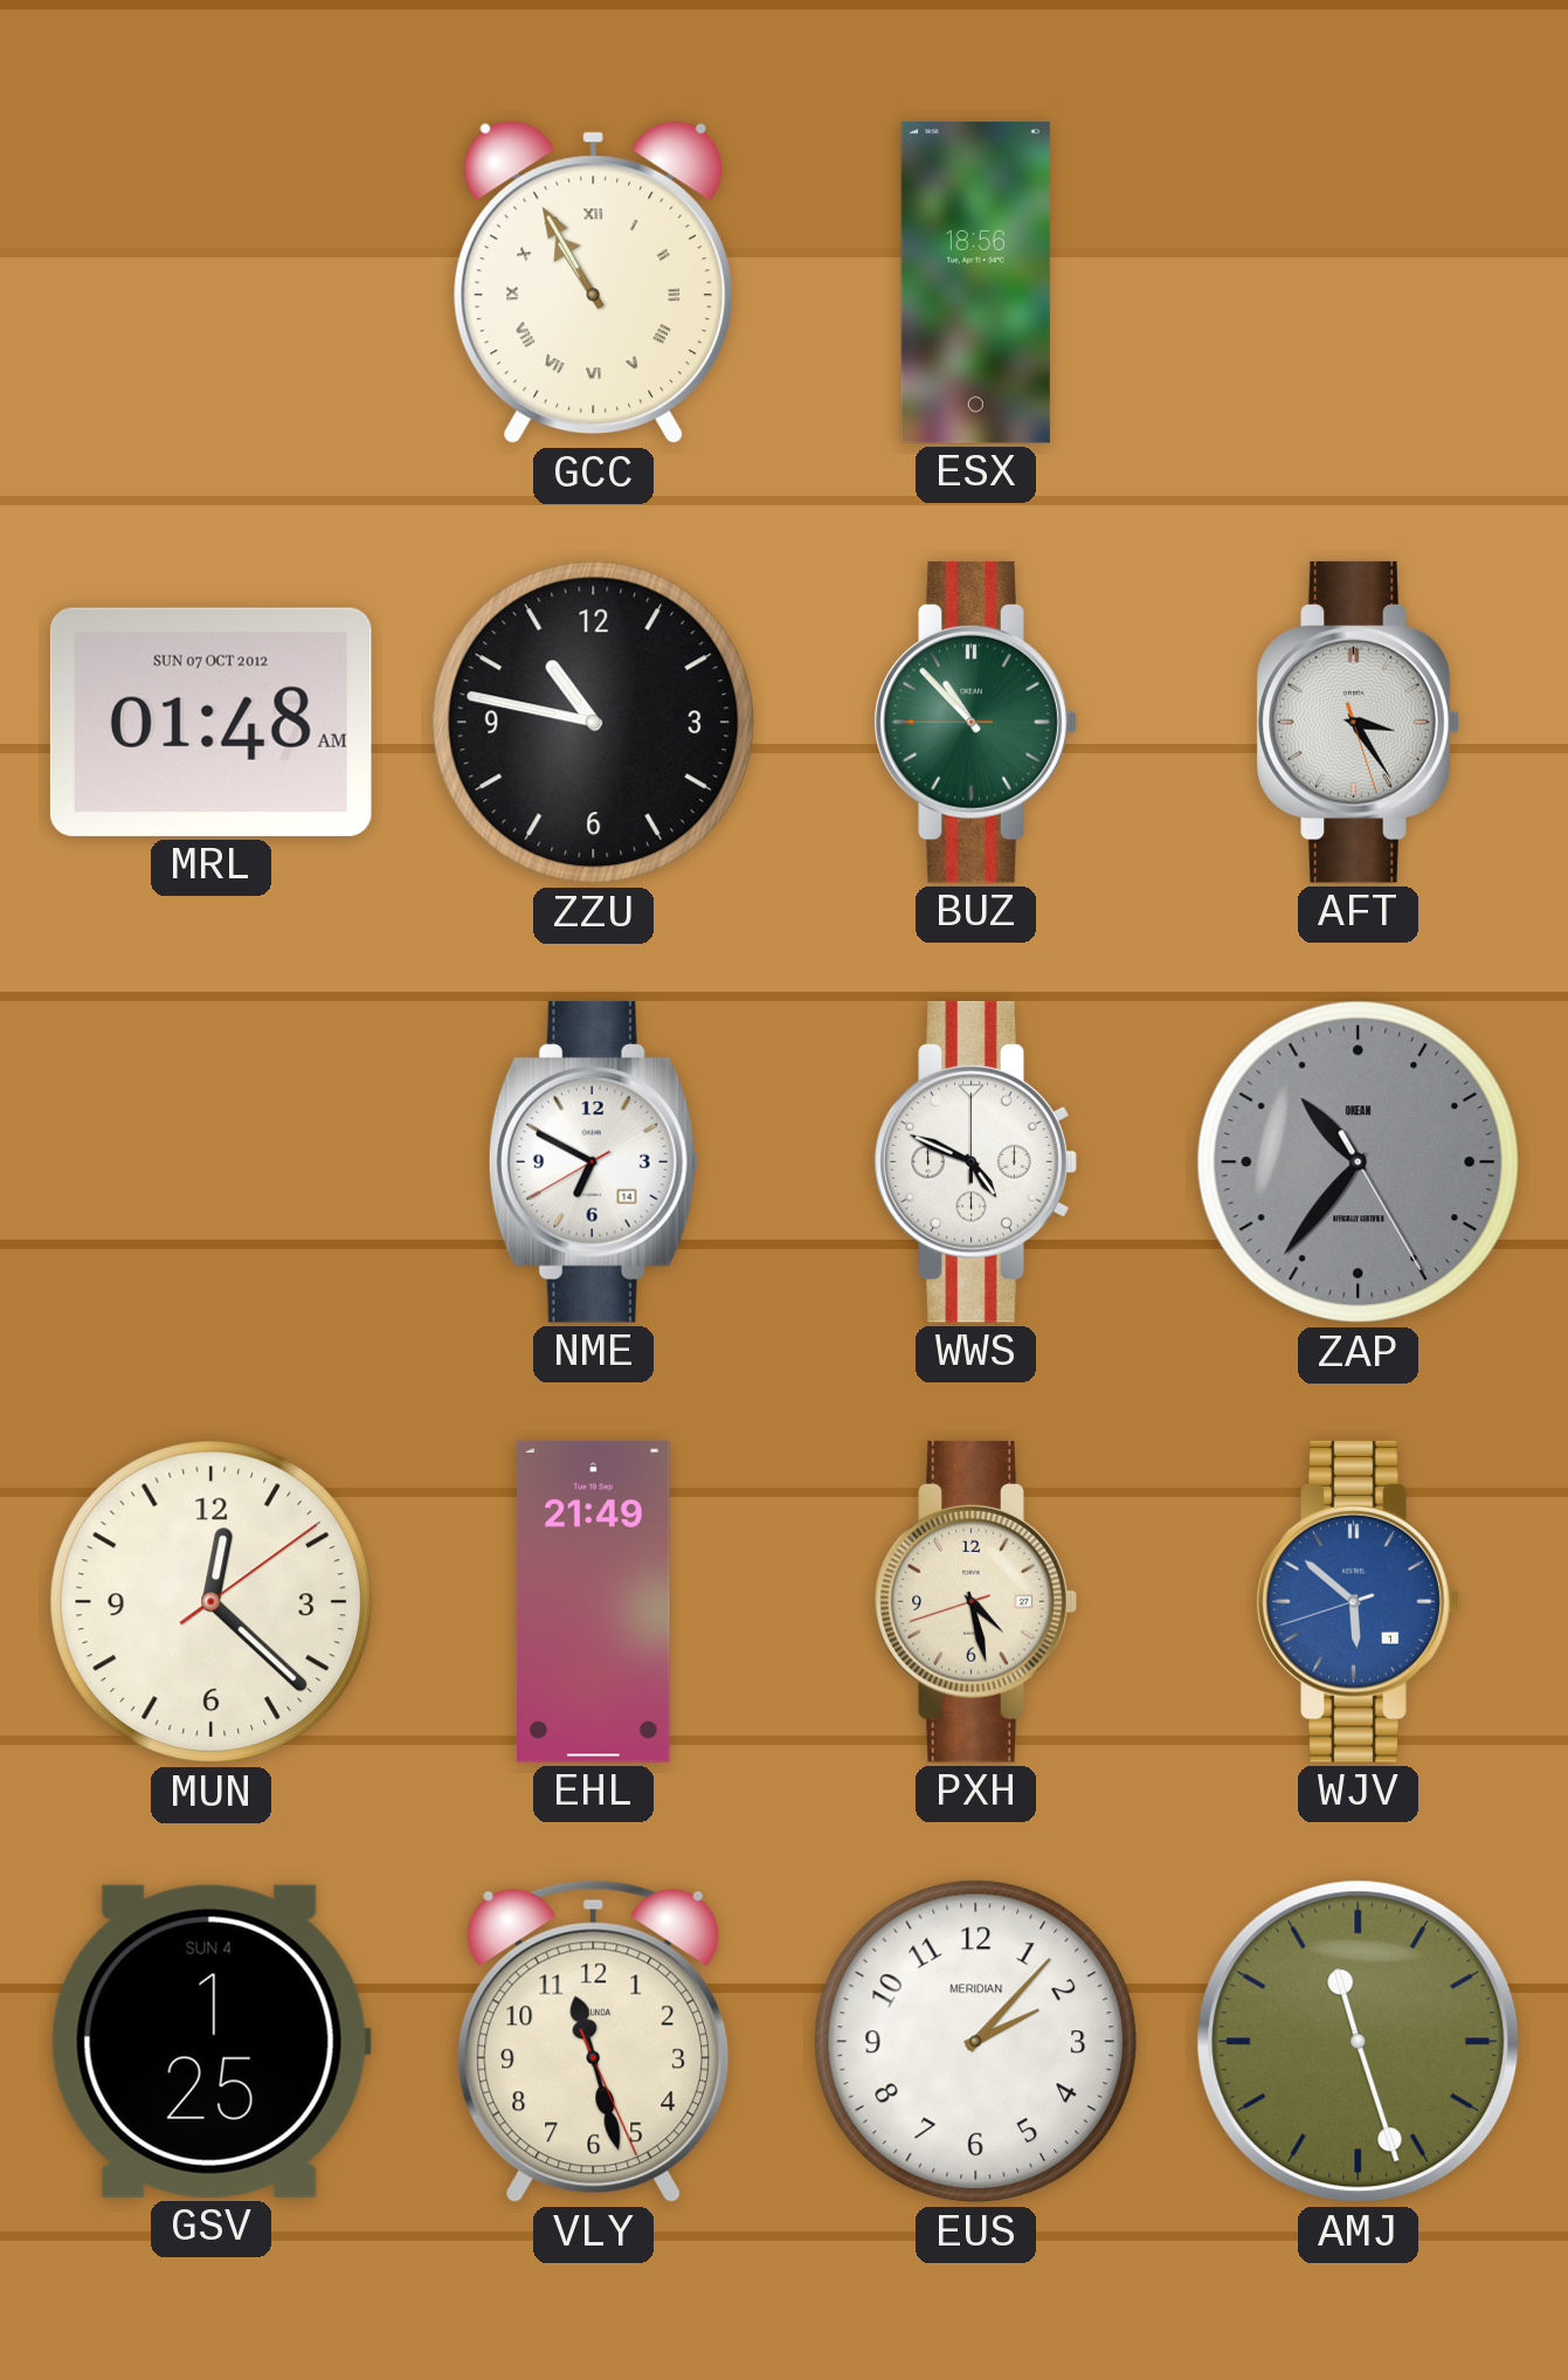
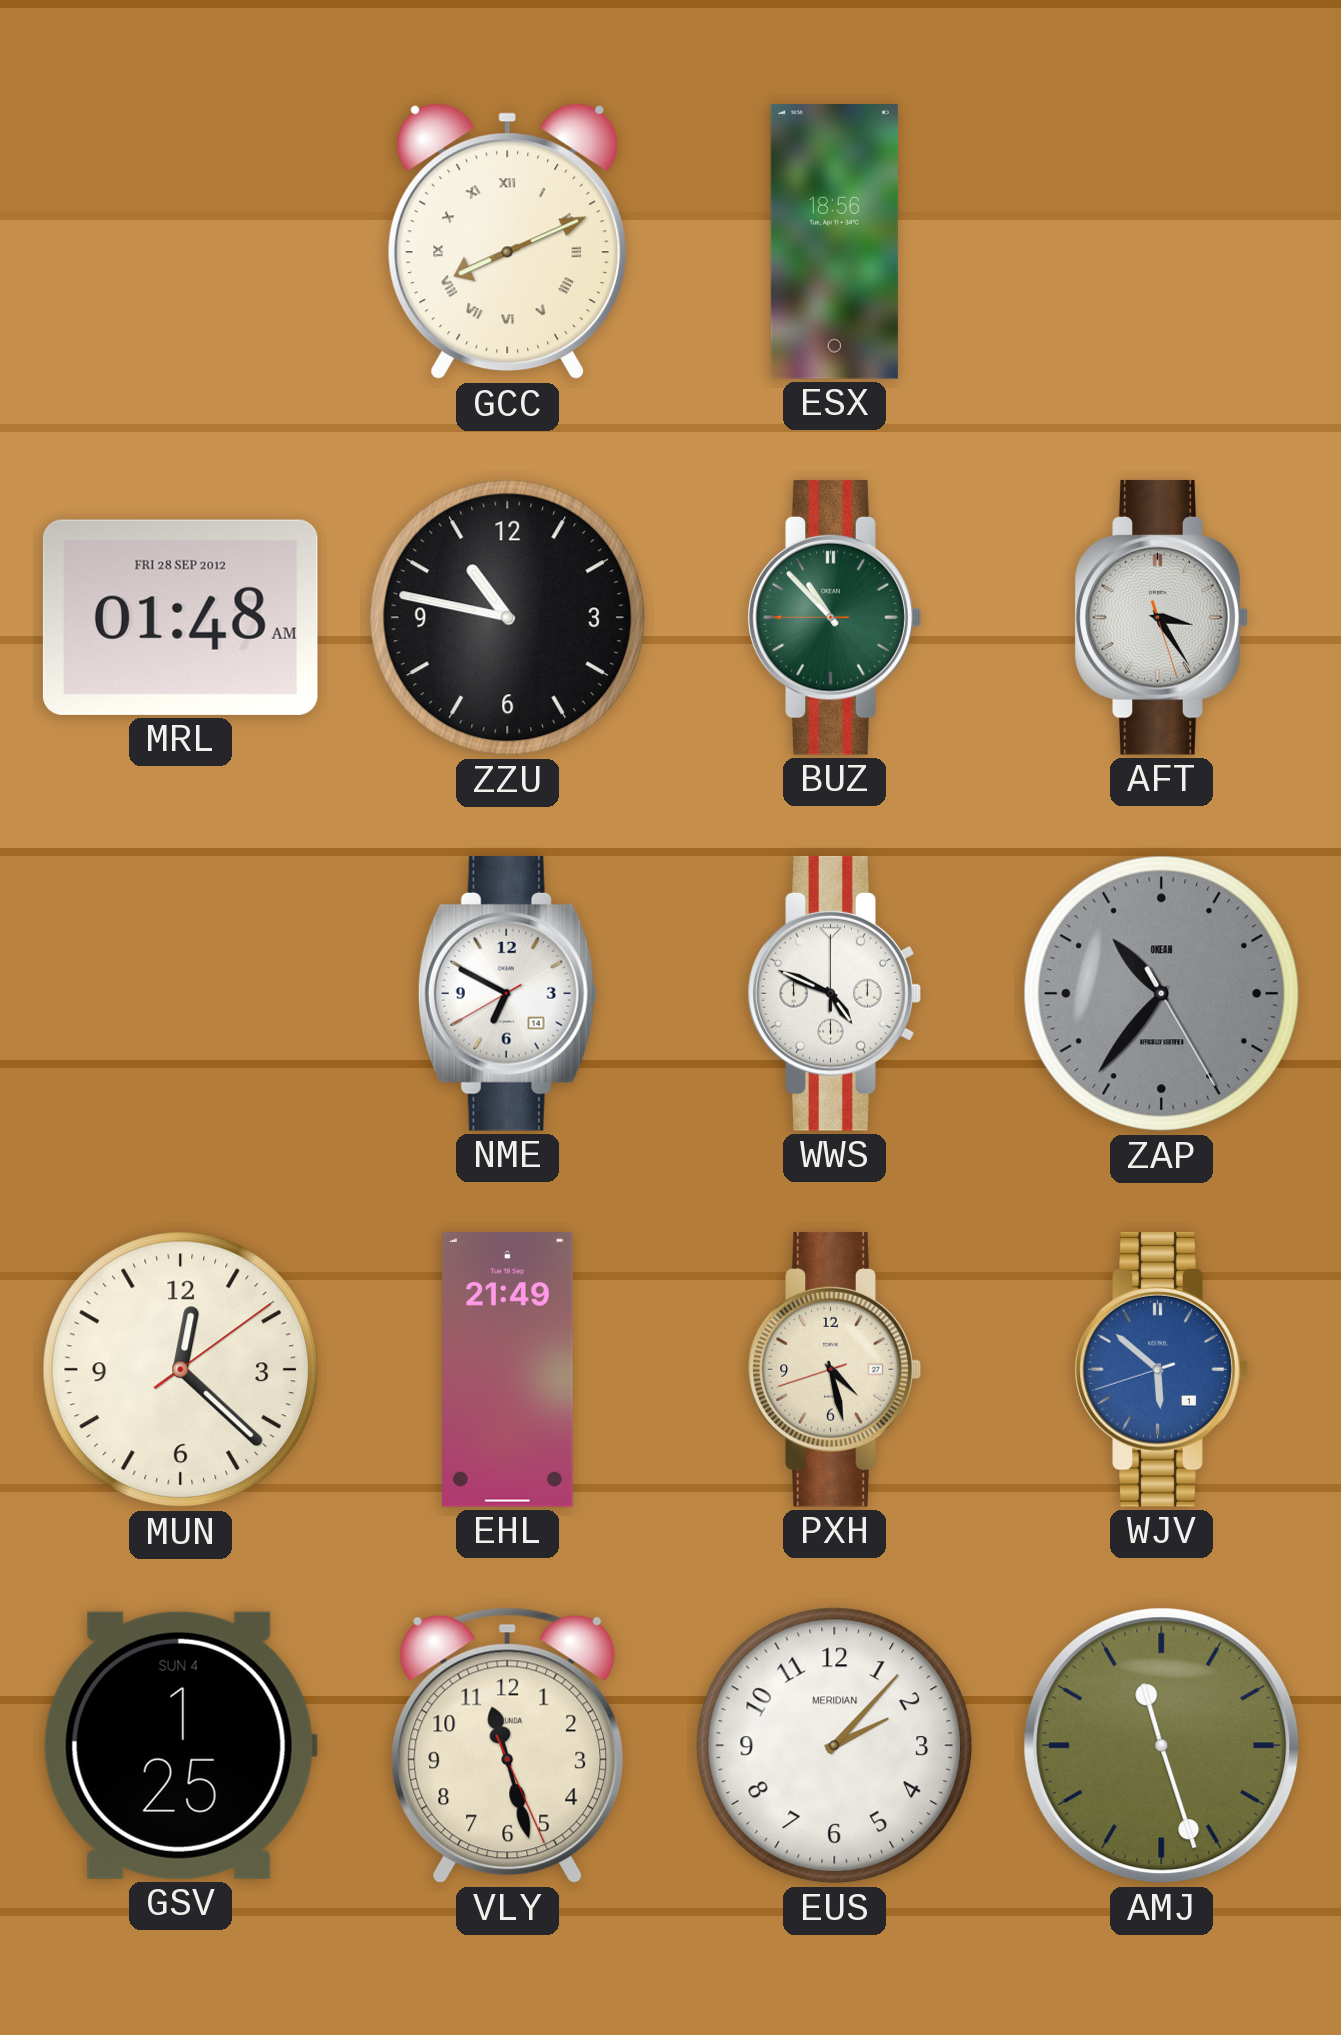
GCC: 10:55 -> 8:11 (507, 242)
MRL date: SUN 07 OCT 2012 -> FRI 28 SEP 2012 (180, 617)
